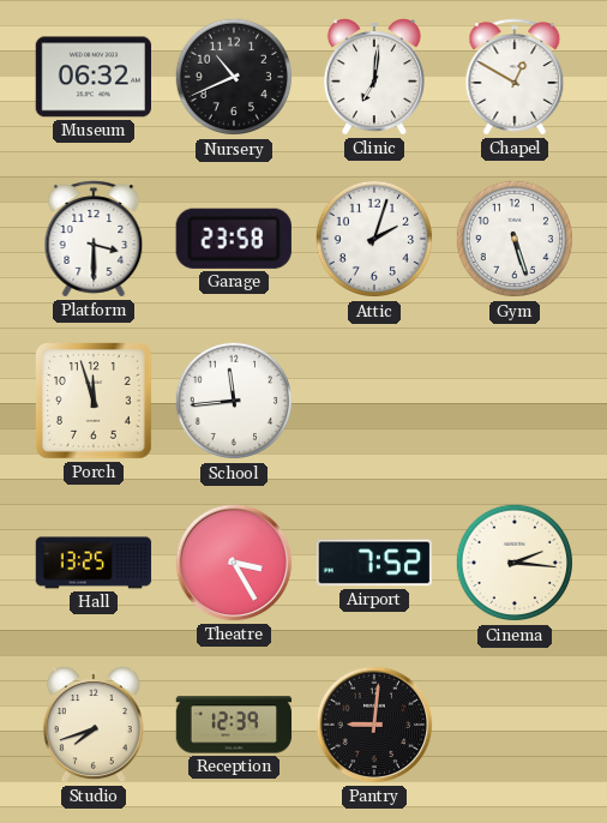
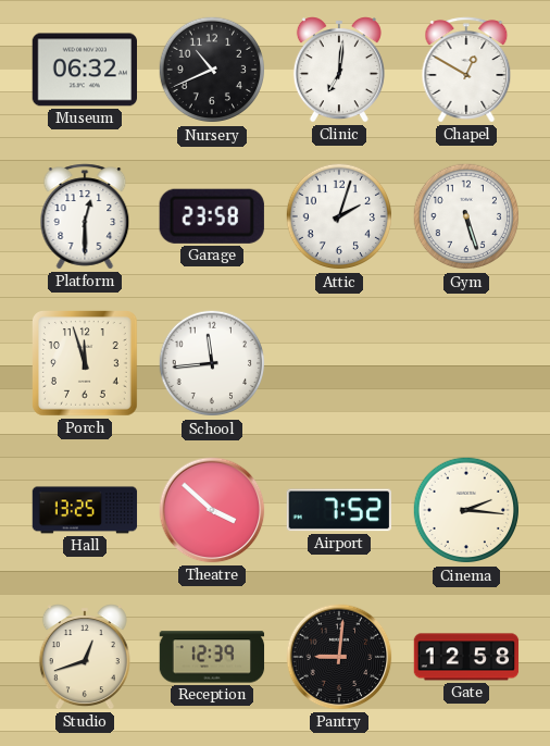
Platform: 3:30 -> 12:30 (85, 216)
Theatre: 3:25 -> 3:52 (212, 510)
Studio: 7:42 -> 12:42 (85, 657)
Gate: none -> 12:58 (466, 657)
